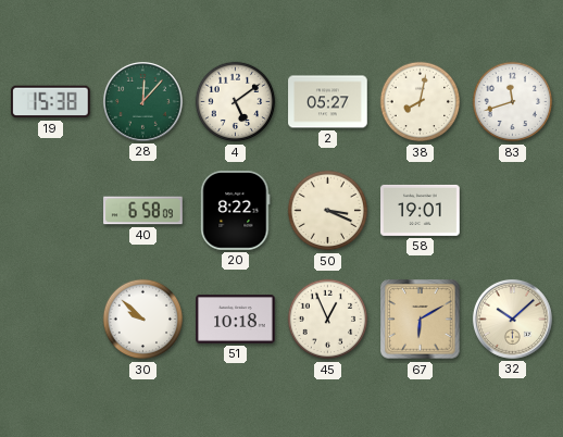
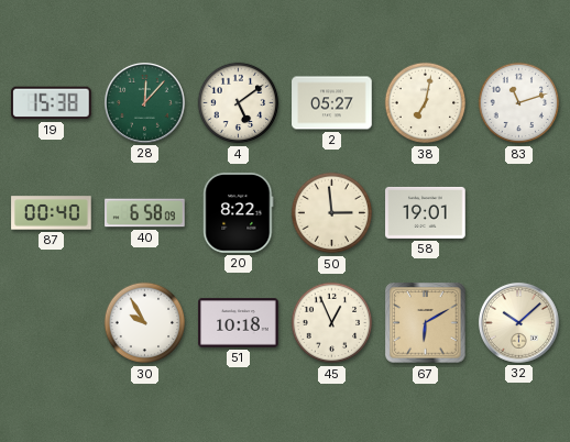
38: 8:02 -> 7:02 (426, 103)
83: 11:42 -> 11:12 (519, 103)
87: none -> 00:40 (52, 213)
50: 3:19 -> 2:59 (332, 213)
30: 9:52 -> 9:55 (145, 323)
